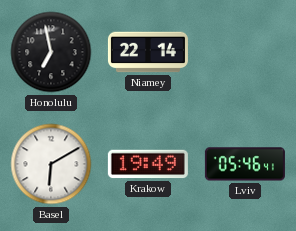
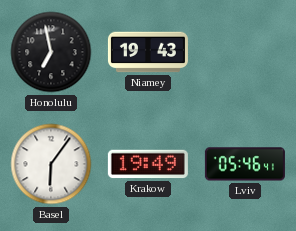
Niamey: 22:14 -> 19:43 (148, 52)
Basel: 6:10 -> 6:06 (51, 164)
